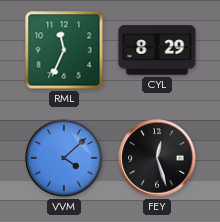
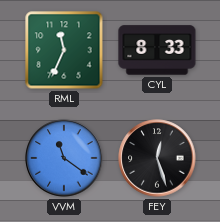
CYL: 8:29 -> 8:33 (157, 50)
VVM: 4:08 -> 11:21 (64, 158)
